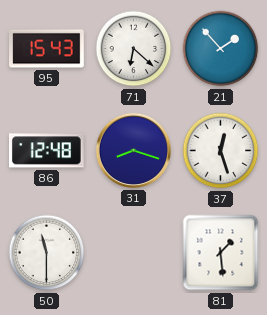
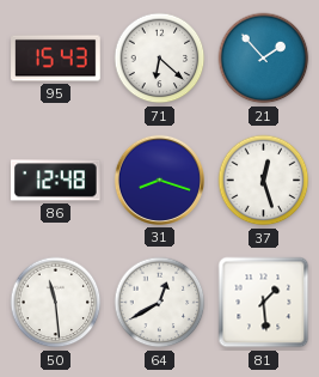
50: 11:30 -> 11:29 (56, 303)
64: none -> 12:40 (160, 303)
